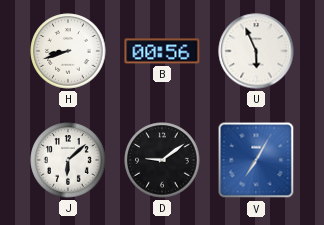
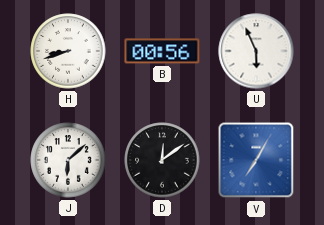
D: 9:09 -> 12:09 (162, 160)
